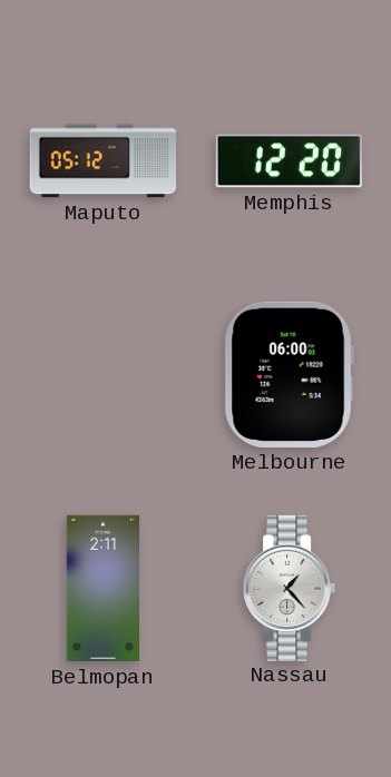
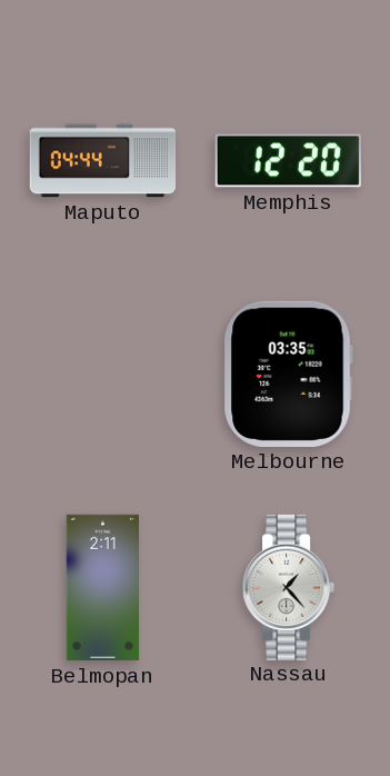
Maputo: 05:12 -> 04:44 (103, 161)
Melbourne: 06:00 -> 03:35 (288, 374)
